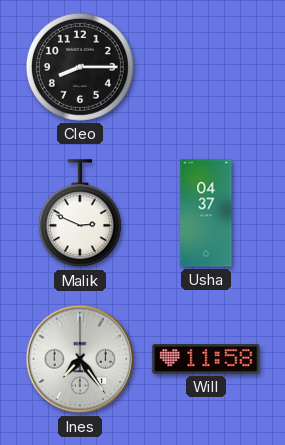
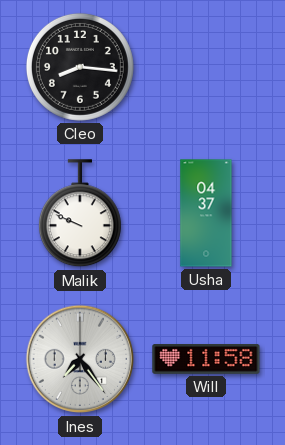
Cleo: 8:15 -> 8:16 (80, 67)
Malik: 2:49 -> 9:49 (80, 214)
